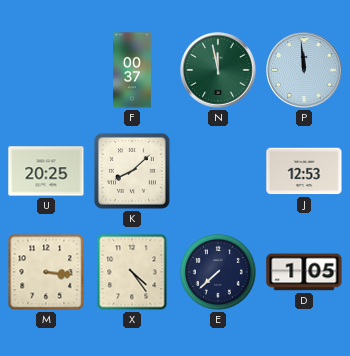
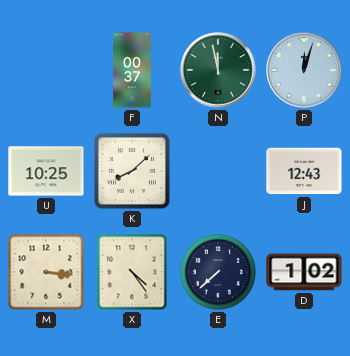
P: 11:59 -> 12:03 (304, 70)
U: 20:25 -> 10:25 (46, 171)
J: 12:53 -> 12:43 (304, 171)
D: 1:05 -> 1:02 (304, 272)
